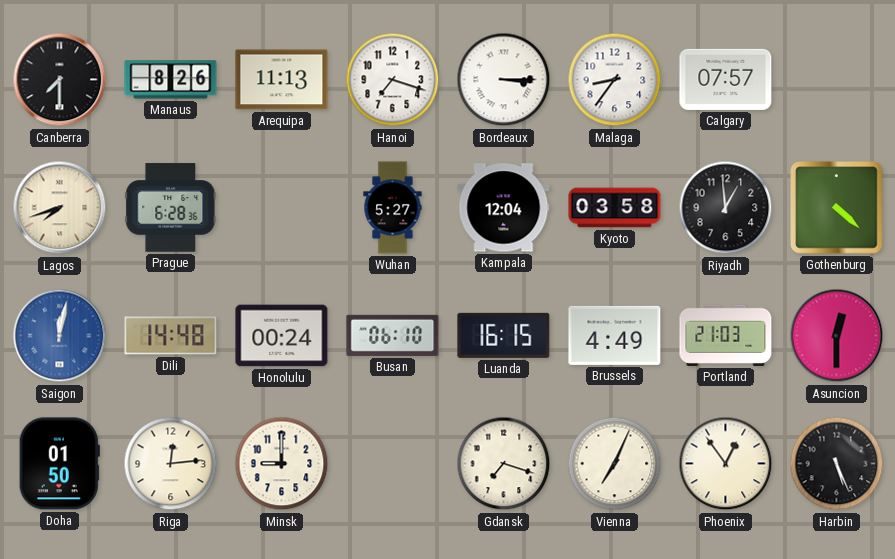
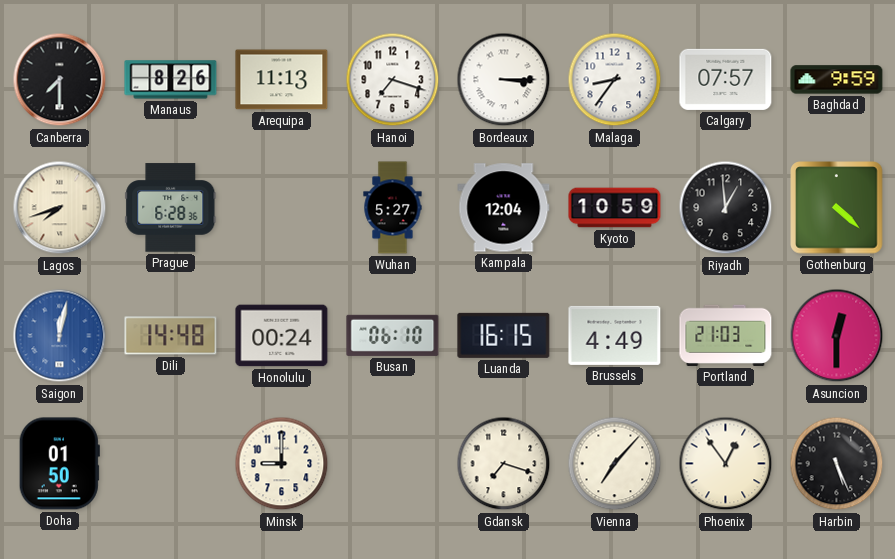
Baghdad: none -> 9:59 (837, 80)
Kyoto: 03:58 -> 10:59 (615, 208)
Riga: 12:14 -> none (171, 464)
Vienna: 7:04 -> 7:07 (615, 464)
